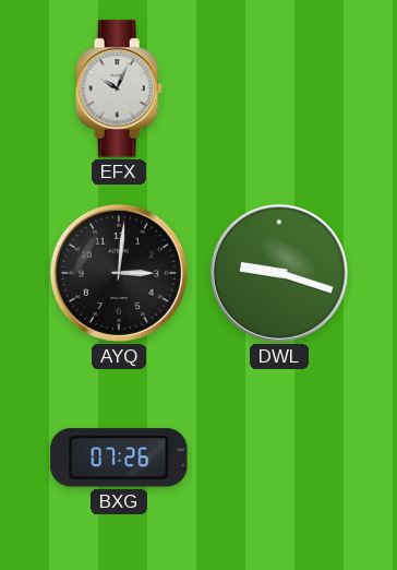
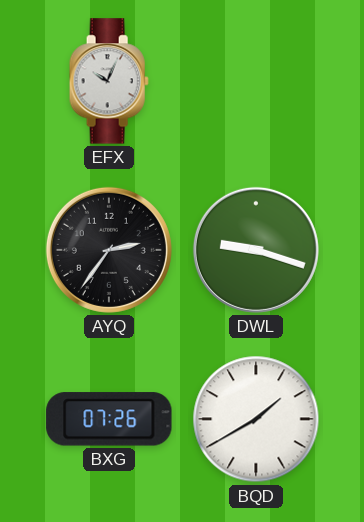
AYQ: 3:01 -> 2:36 (109, 250)
BQD: none -> 1:40 (256, 419)
